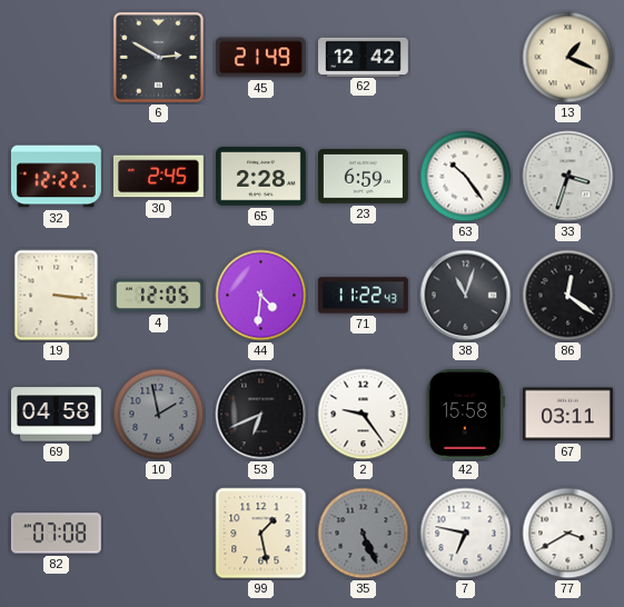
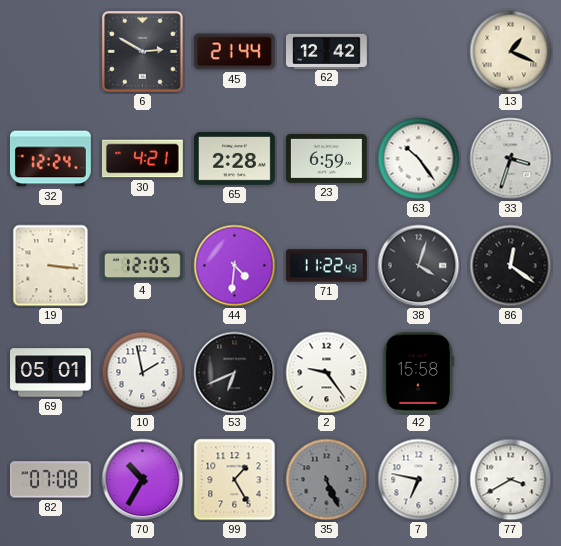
45: 21:49 -> 21:44 (234, 52)
32: 12:22 -> 12:24 (51, 159)
30: 2:45 -> 4:21 (142, 159)
38: 11:03 -> 4:03 (419, 266)
69: 04:58 -> 05:01 (51, 373)
10 dial: grey -> white (143, 373)
67: 03:11 -> none (567, 415)
70: none -> 10:35 (143, 480)
99: 1:28 -> 1:25 (235, 480)
